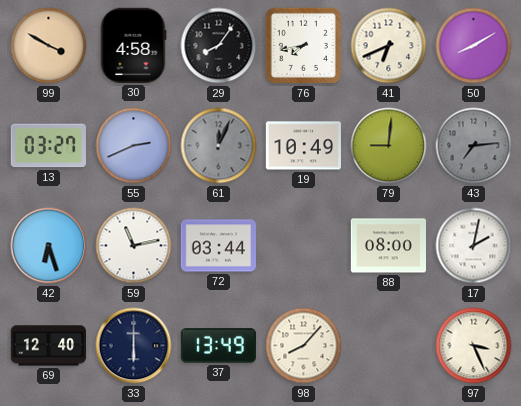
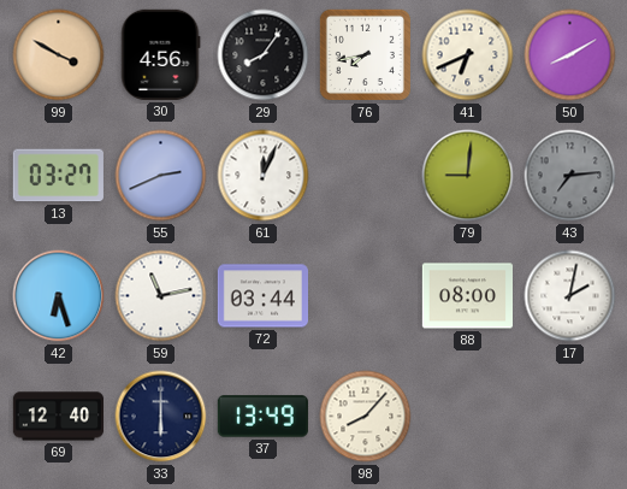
30: 4:58 -> 4:56 (160, 54)
61 dial: grey -> white (264, 176)
19: 10:49 -> none (303, 146)
97: 3:26 -> none (474, 346)
